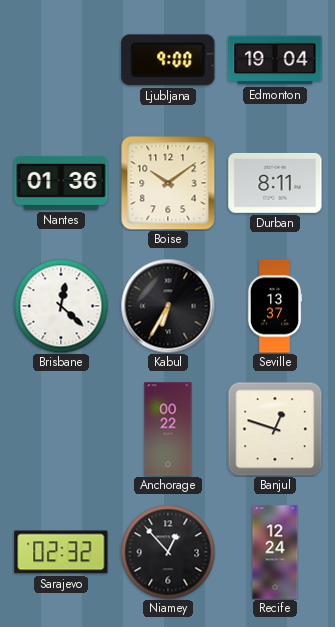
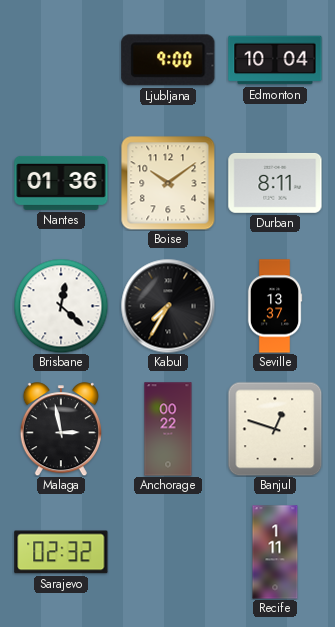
Edmonton: 19:04 -> 10:04 (275, 60)
Kabul: 6:35 -> 7:35 (168, 306)
Malaga: none -> 2:58 (61, 429)
Niamey: 12:53 -> none (168, 552)
Recife: 12:24 -> 1:11 (275, 552)
